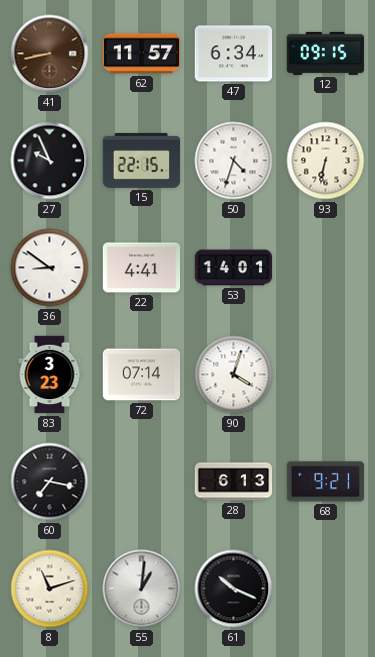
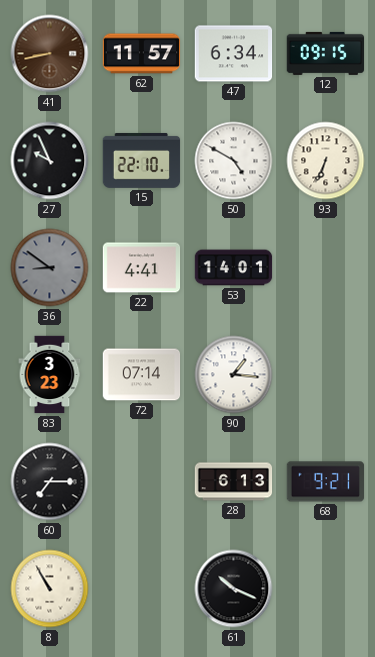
15: 22:15 -> 22:10 (142, 160)
50: 4:33 -> 4:50 (234, 161)
93: 6:32 -> 6:34 (326, 161)
36 dial: white -> grey (50, 268)
90: 4:03 -> 1:16 (234, 375)
60: 7:17 -> 7:15 (50, 482)
8: 11:12 -> 10:55 (50, 589)
55: 1:01 -> none (142, 589)
